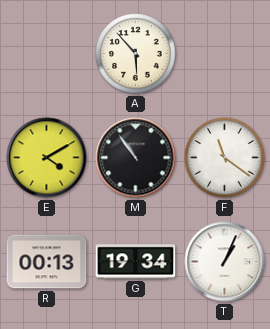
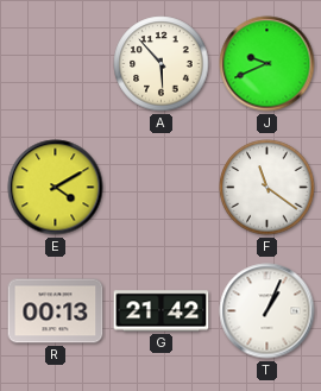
J: none -> 9:41 (267, 64)
M: 10:54 -> none (136, 158)
G: 19:34 -> 21:42 (162, 311)
